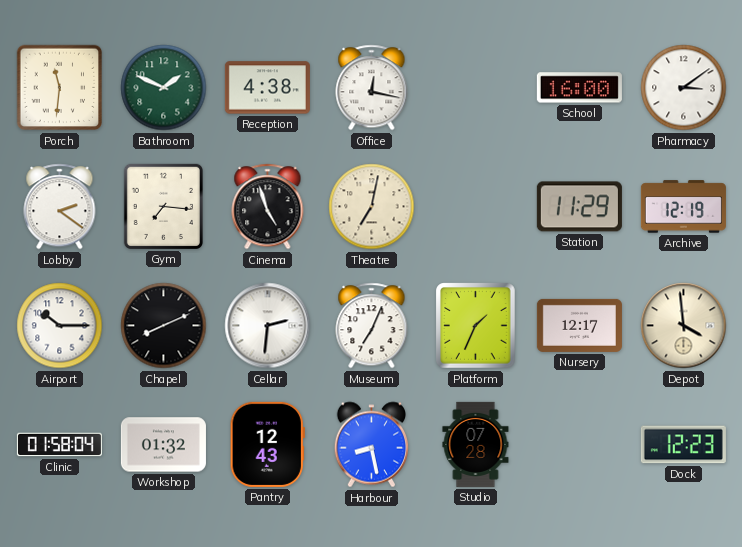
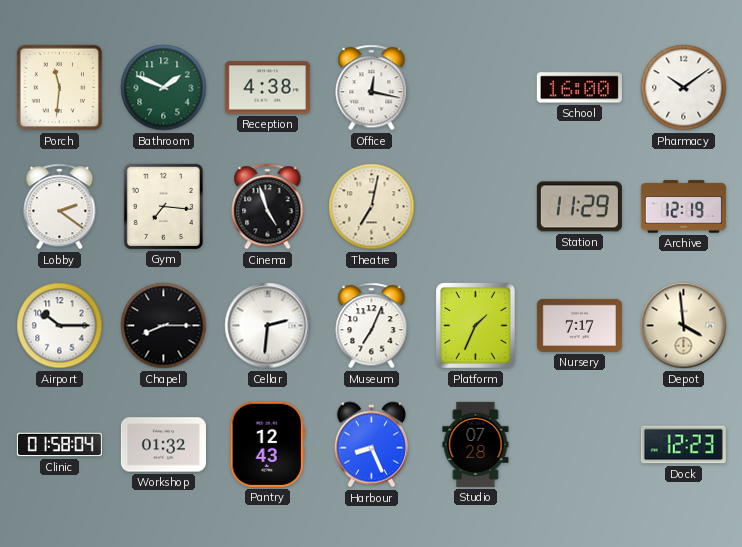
Pharmacy: 3:09 -> 10:09 (684, 88)
Chapel: 8:11 -> 8:15 (164, 326)
Nursery: 12:17 -> 7:17 (579, 325)
Harbour: 8:28 -> 8:26 (372, 445)
